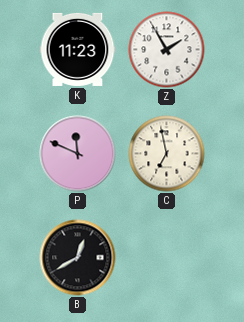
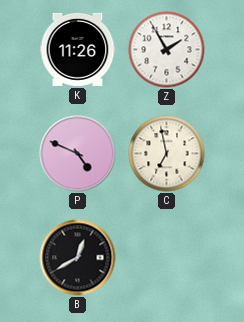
K: 11:23 -> 11:26 (78, 49)
P: 11:49 -> 4:49 (78, 154)
